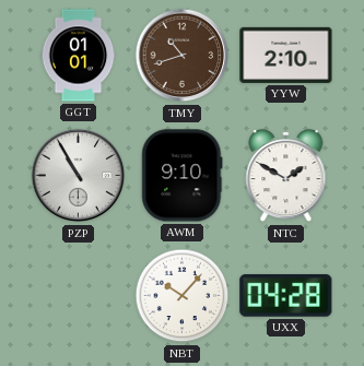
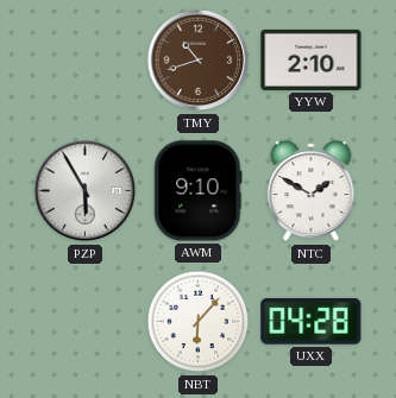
GGT: 01:01 -> none (79, 56)
PZP: 10:55 -> 5:55 (86, 191)
NBT: 10:07 -> 6:07 (199, 322)
